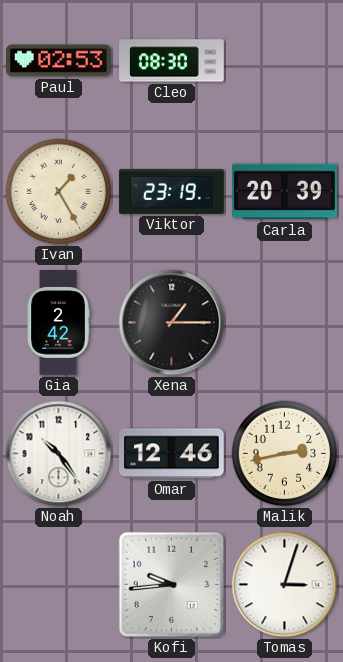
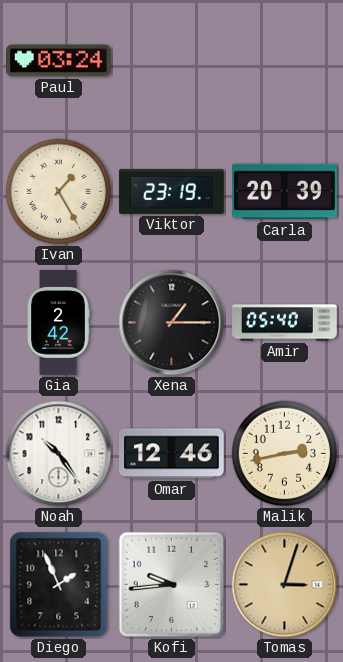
Paul: 02:53 -> 03:24 (59, 61)
Cleo: 08:30 -> none (172, 61)
Amir: none -> 05:40 (285, 323)
Diego: none -> 1:56 (59, 585)
Tomas dial: white -> champagne (285, 585)
